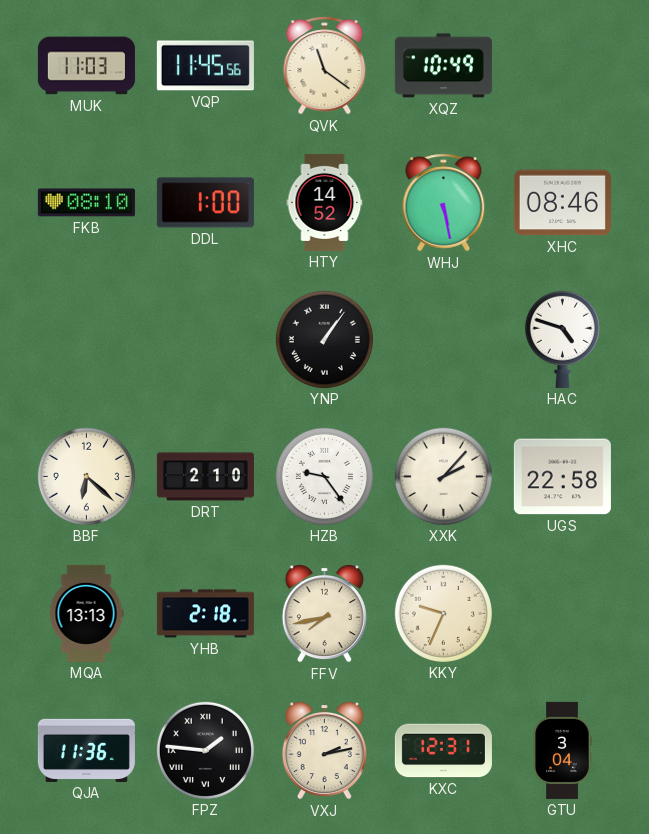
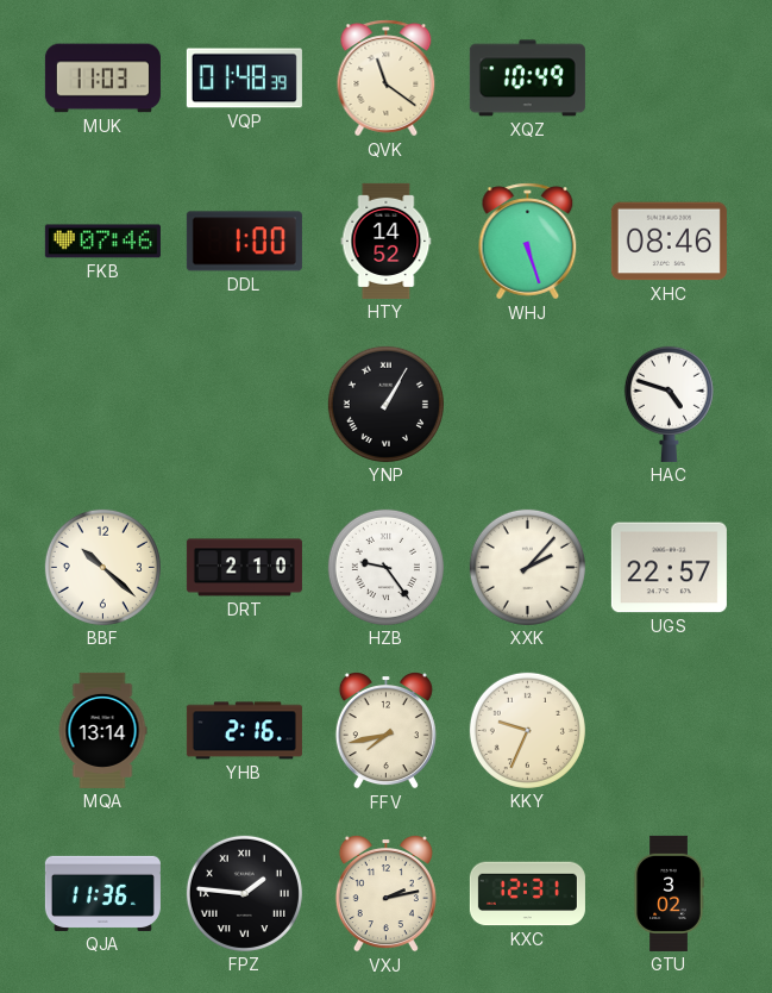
VQP: 11:45 -> 01:48 (244, 79)
FKB: 08:10 -> 07:46 (102, 242)
WHJ: 5:28 -> 5:27 (528, 242)
YNP: 1:06 -> 1:05 (385, 404)
BBF: 6:22 -> 10:22 (102, 567)
UGS: 22:58 -> 22:57 (669, 568)
MQA: 13:13 -> 13:14 (102, 730)
YHB: 2:18 -> 2:16 (244, 731)
GTU: 3:04 -> 3:02 (669, 893)
